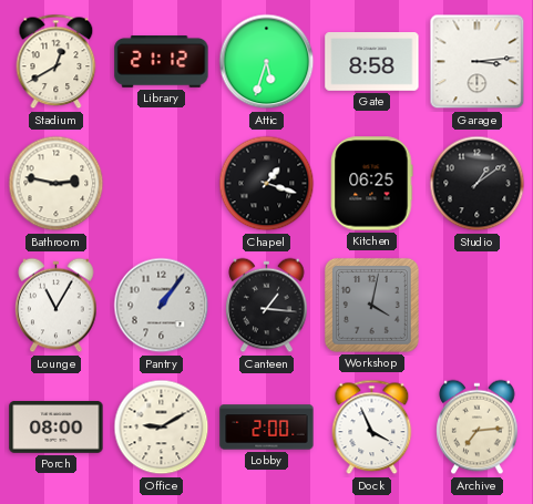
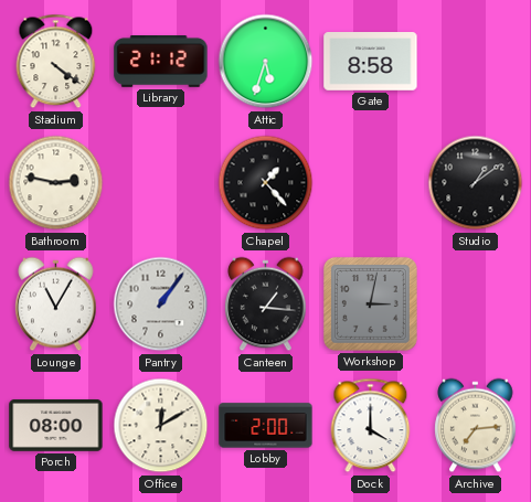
Stadium: 12:40 -> 4:21 (56, 62)
Garage: 3:14 -> none (478, 62)
Chapel: 1:18 -> 1:23 (266, 183)
Kitchen: 06:25 -> none (372, 184)
Workshop: 4:02 -> 3:02 (370, 303)
Office: 9:10 -> 12:10 (161, 426)
Dock: 3:56 -> 4:00 (371, 426)
